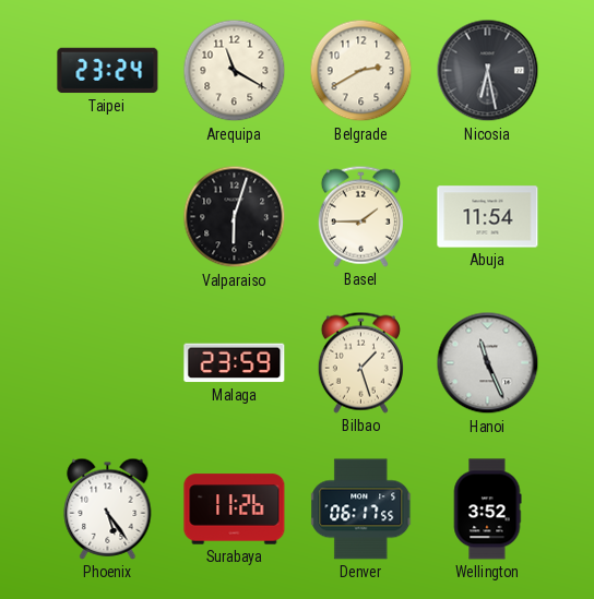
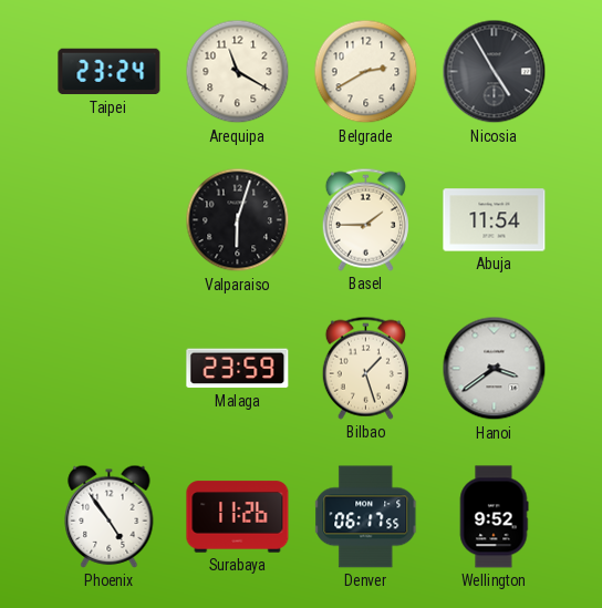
Nicosia: 6:28 -> 4:55 (495, 72)
Hanoi: 11:26 -> 3:39 (495, 369)
Phoenix: 5:24 -> 4:54 (110, 516)
Wellington: 3:52 -> 9:52 (494, 517)
